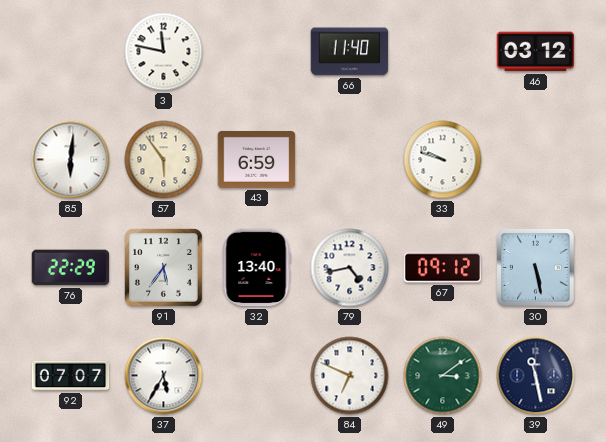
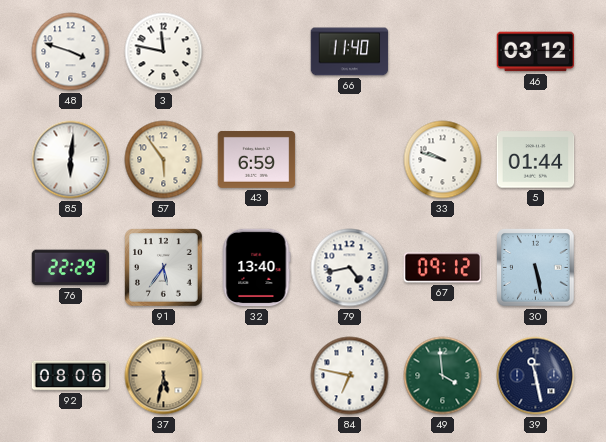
48: none -> 3:48 (71, 52)
5: none -> 01:44 (536, 160)
92: 07:07 -> 08:06 (71, 376)
37: 5:35 -> 5:32 (164, 376)
37 dial: white -> champagne (164, 376)
84: 6:49 -> 6:47 (350, 376)
49: 3:09 -> 3:59 (443, 376)
